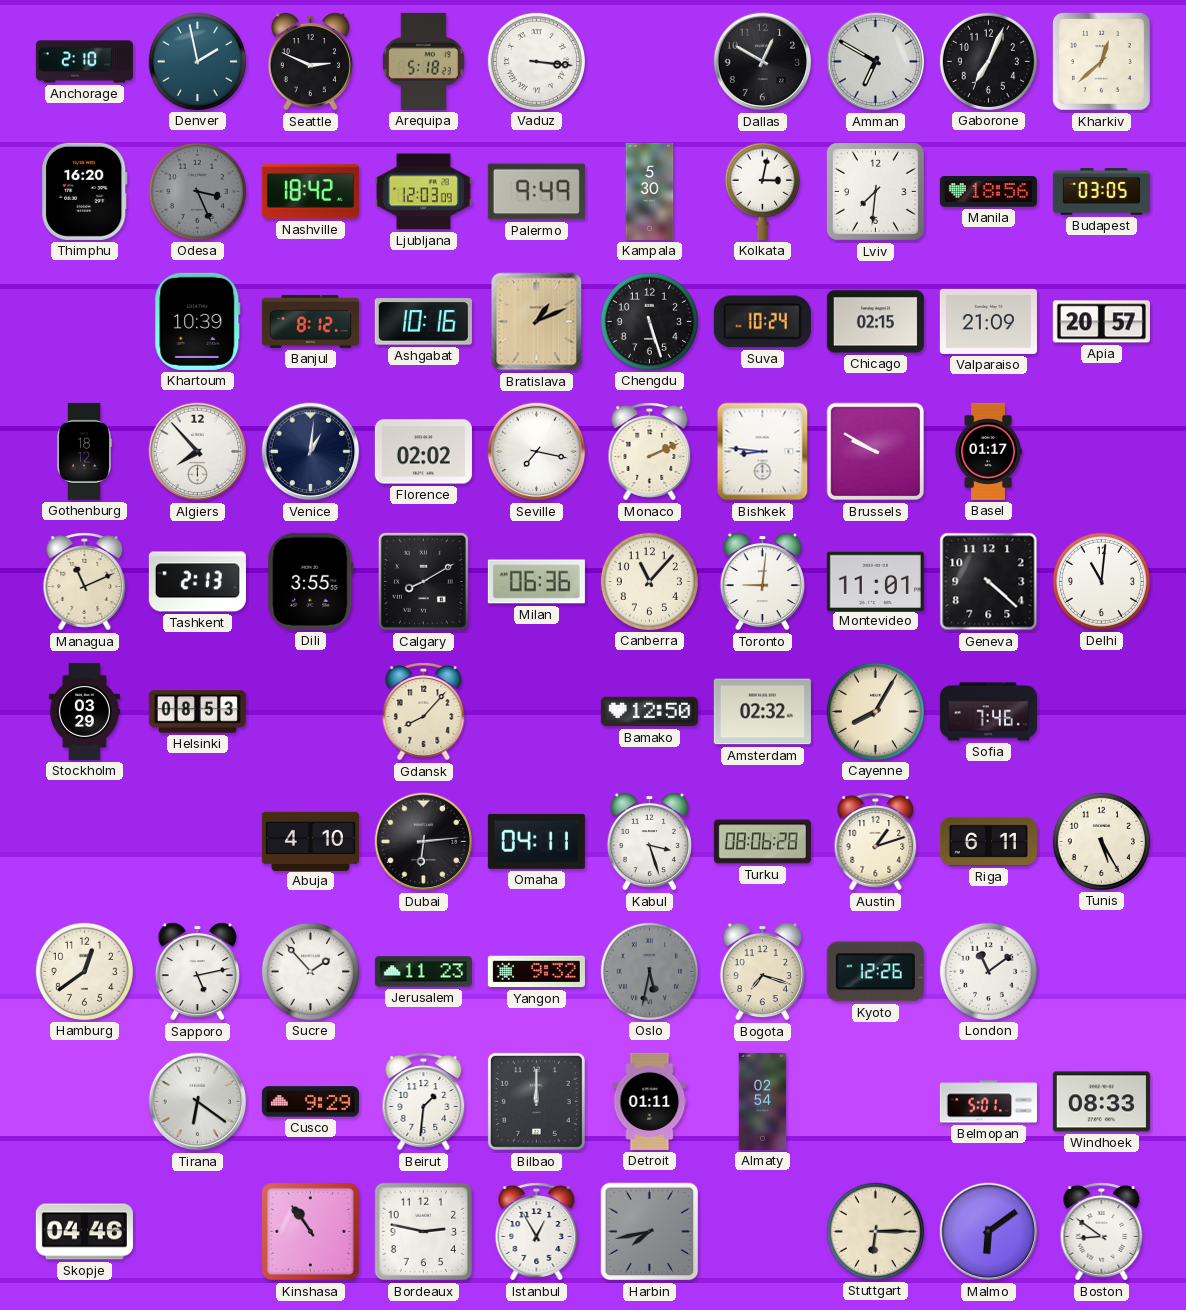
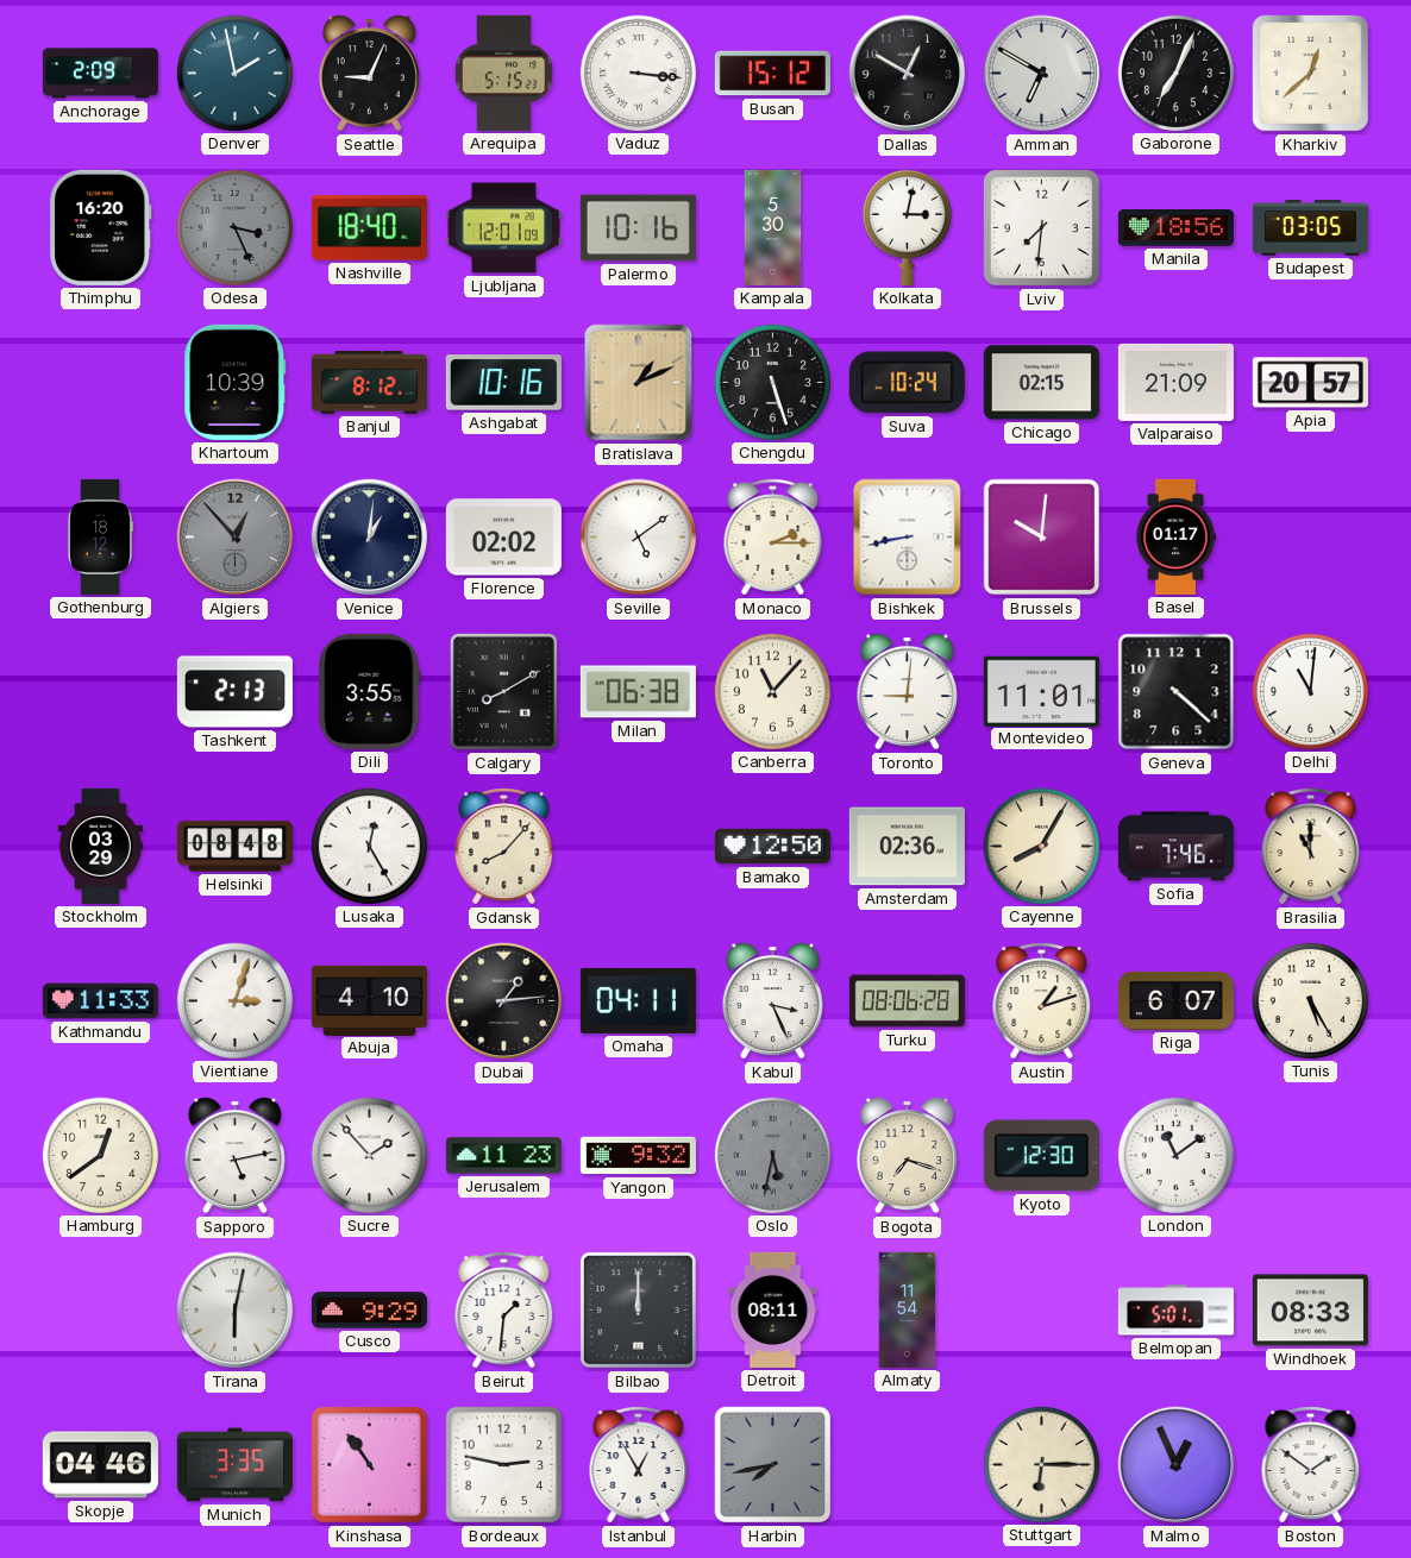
Anchorage: 2:10 -> 2:09 (100, 74)
Seattle: 2:49 -> 9:04 (369, 73)
Arequipa: 5:18 -> 5:15 (503, 73)
Busan: none -> 15:12 (772, 74)
Nashville: 18:42 -> 18:40 (369, 228)
Ljubljana: 12:03 -> 12:01 (503, 228)
Palermo: 9:49 -> 10:16 (638, 228)
Algiers: 7:53 -> 12:53 (236, 538)
Algiers dial: white -> grey (236, 538)
Seville: 7:17 -> 5:09 (639, 538)
Monaco: 2:11 -> 2:15 (773, 538)
Bishkek: 8:46 -> 8:43 (908, 538)
Brussels: 9:50 -> 10:01 (1042, 538)
Managua: 11:11 -> none (85, 582)
Milan: 06:36 -> 06:38 (638, 692)
Helsinki: 08:53 -> 08:48 (234, 847)
Lusaka: none -> 12:25 (369, 846)
Amsterdam: 02:32 -> 02:36 (907, 847)
Brasilia: none -> 11:00 (1311, 847)
Kathmandu: none -> 11:33 (100, 1001)
Vientiane: none -> 3:03 (234, 1000)
Dubai: 6:14 -> 1:14 (504, 1001)
Kabul: 3:27 -> 3:26 (772, 1000)
Riga: 6:11 -> 6:07 (1175, 1000)
Kyoto: 12:26 -> 12:30 (1041, 1156)
Tirana: 6:21 -> 6:02 (236, 1311)
Detroit: 01:11 -> 08:11 (773, 1309)
Almaty: 02:54 -> 11:54 (908, 1309)
Munich: none -> 3:35 (234, 1465)
Malmo: 6:09 -> 12:56 (1177, 1465)
Boston: 8:51 -> 1:51 (1311, 1465)
